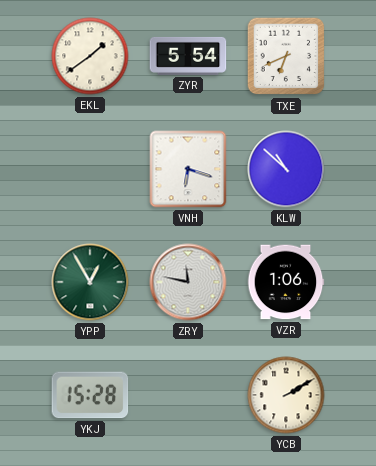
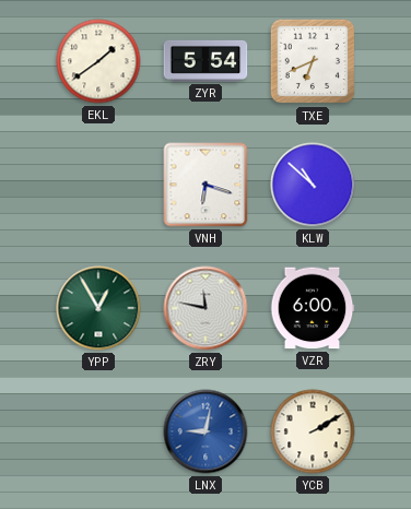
VZR: 1:06 -> 6:00 (313, 308)
YKJ: 15:28 -> none (90, 395)
LNX: none -> 9:02 (205, 431)
